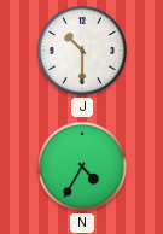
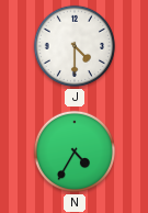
J: 10:30 -> 4:30 (75, 46)
